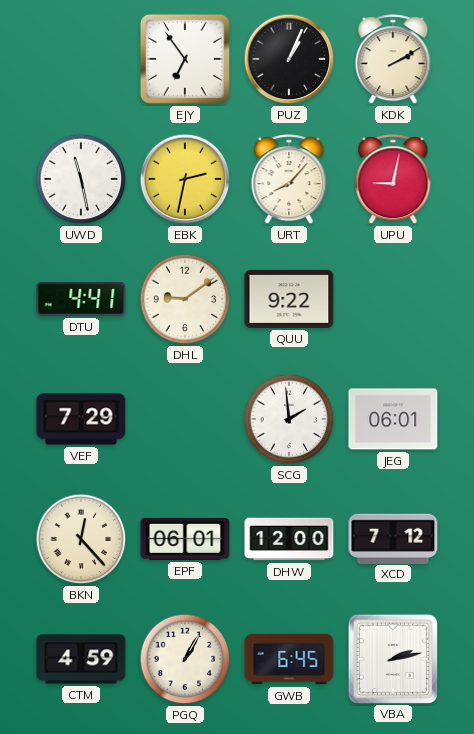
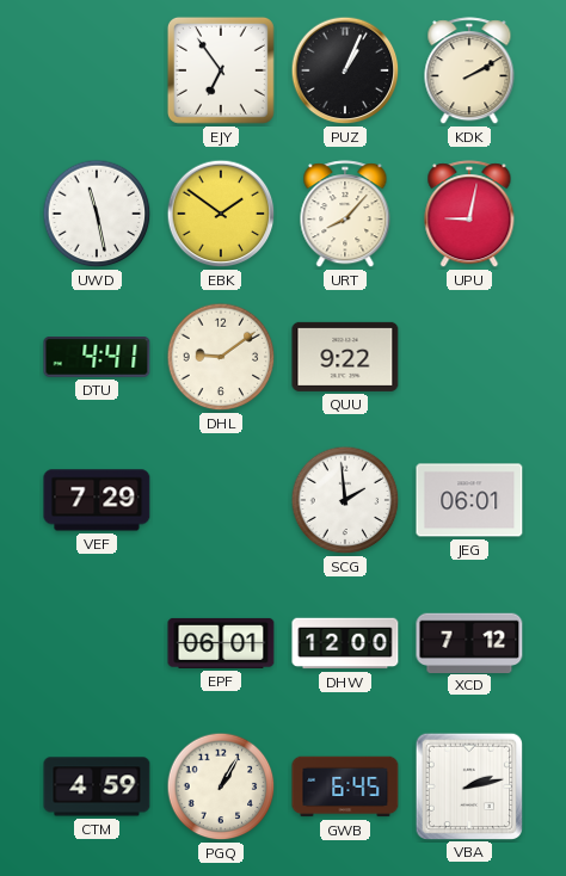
EBK: 2:32 -> 1:51 (221, 214)
BKN: 12:23 -> none (81, 539)
